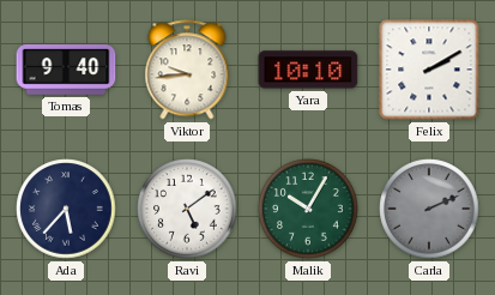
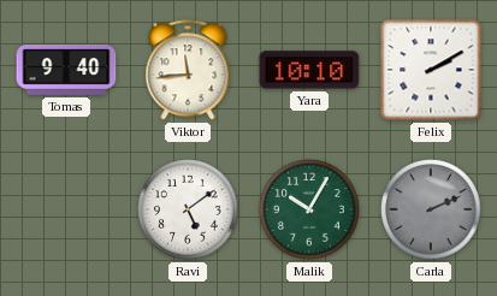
Viktor: 9:44 -> 11:44 (188, 70)
Ada: 5:37 -> none (66, 209)
